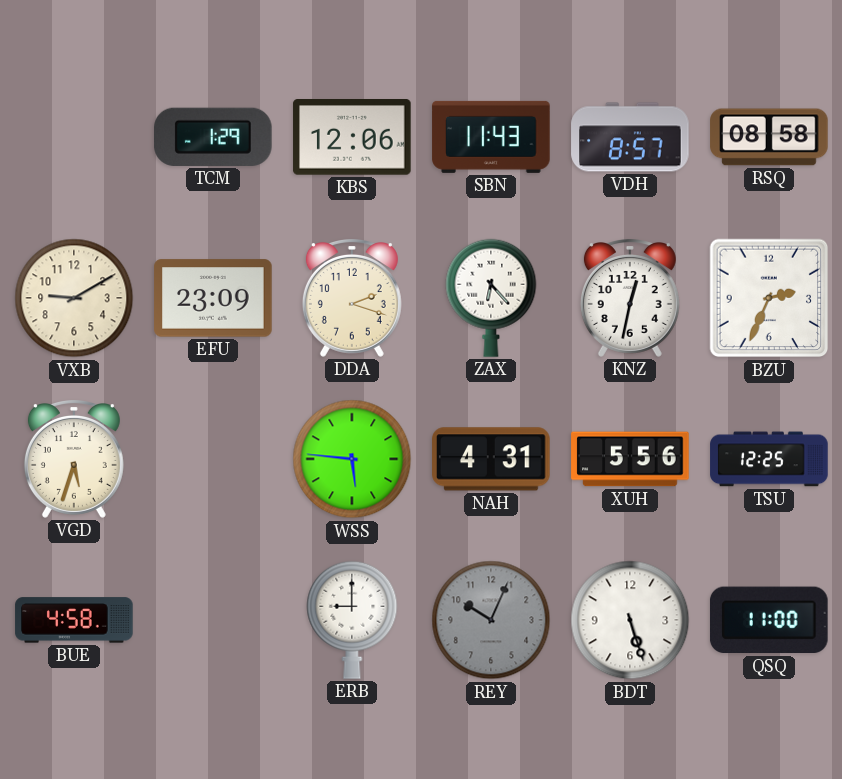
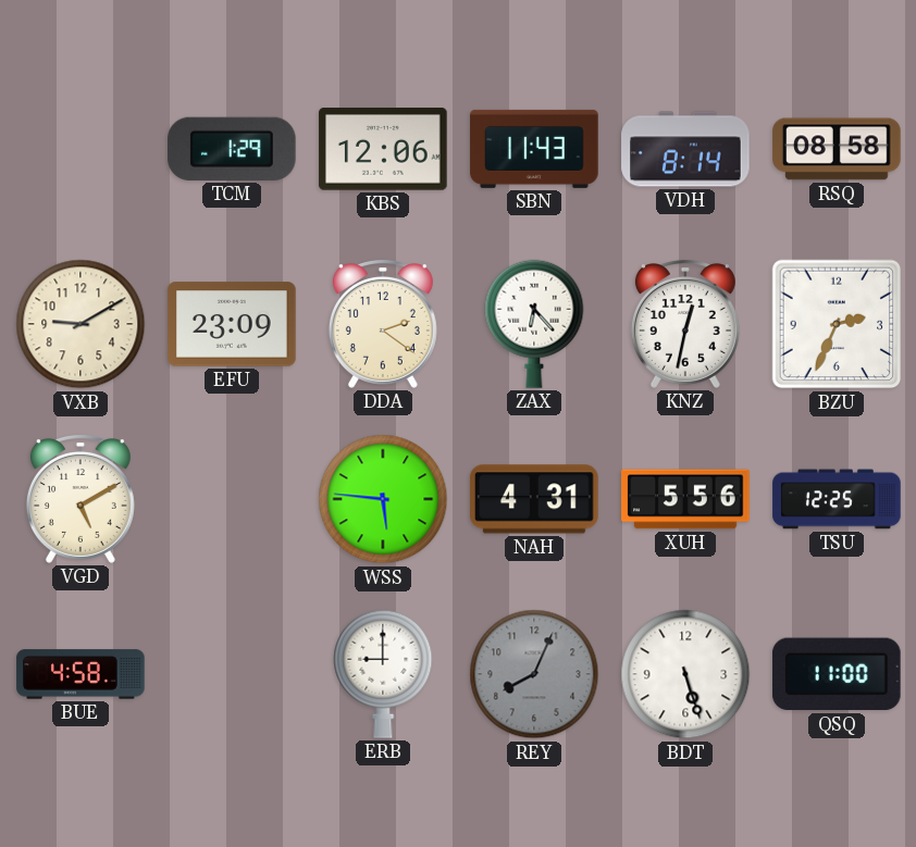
VDH: 8:57 -> 8:14 (685, 149)
DDA: 2:18 -> 2:21 (383, 325)
VGD: 5:33 -> 5:10 (81, 500)
REY: 10:04 -> 8:04 (534, 674)
